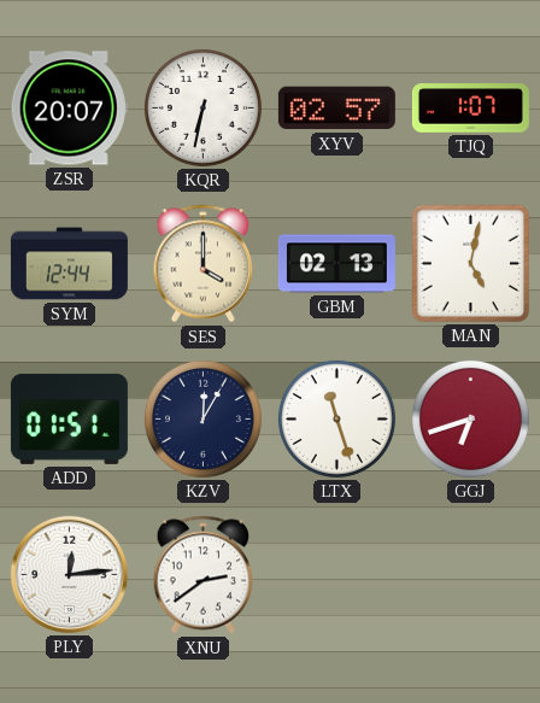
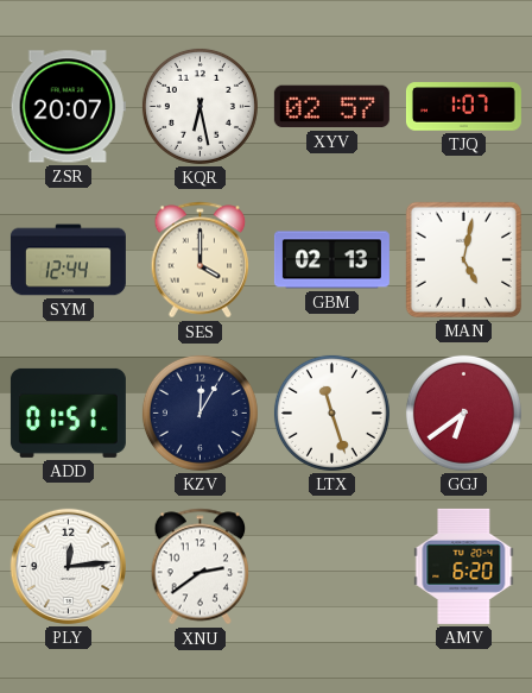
KQR: 6:32 -> 6:28 (199, 106)
GGJ: 6:42 -> 6:39 (463, 412)
AMV: none -> 6:20 (464, 566)
